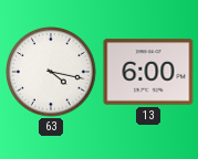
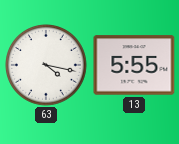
13: 6:00 -> 5:55 (134, 65)
